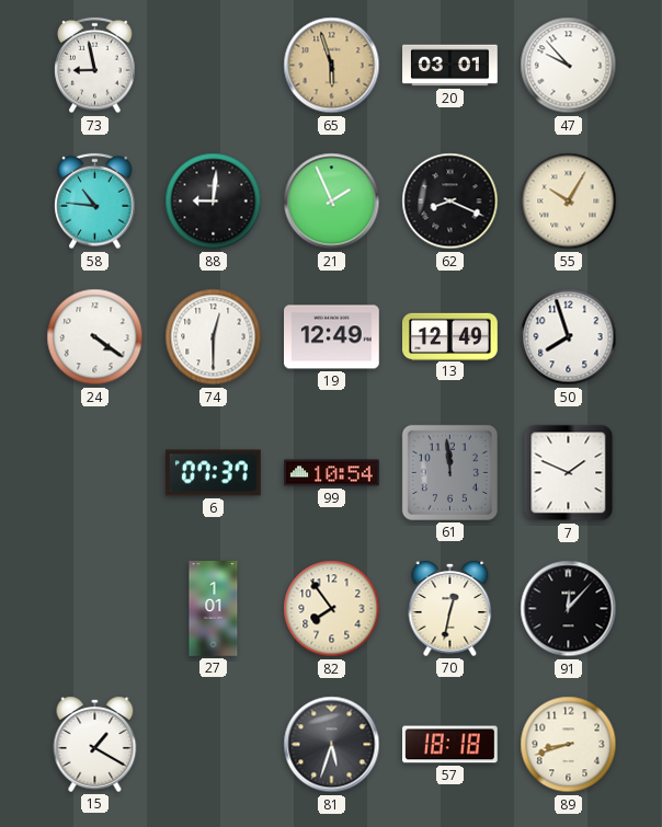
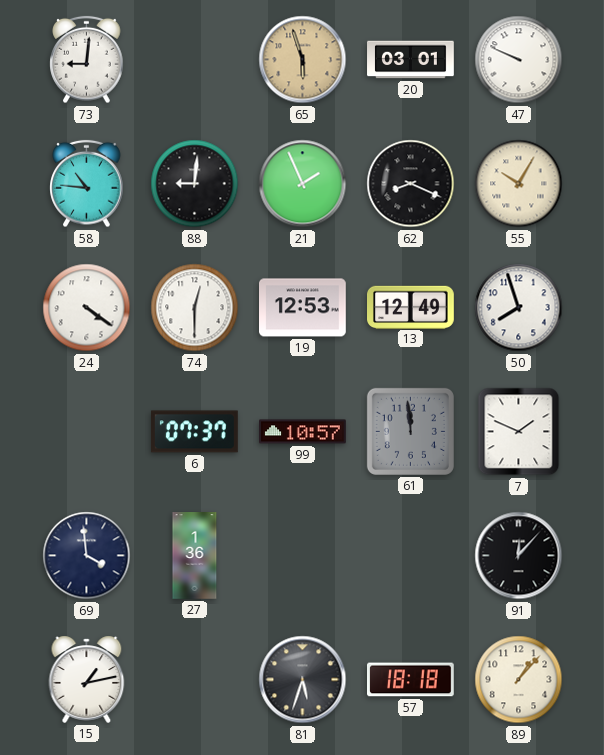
73: 8:58 -> 9:01 (87, 60)
47: 9:53 -> 9:49 (519, 60)
19: 12:49 -> 12:53 (303, 308)
99: 10:54 -> 10:57 (303, 432)
69: none -> 3:59 (87, 556)
27: 1:01 -> 1:36 (195, 556)
82: 7:54 -> none (332, 609)
70: 12:32 -> none (450, 608)
15: 1:20 -> 1:13 (87, 679)
89: 8:42 -> 1:07 (519, 680)
